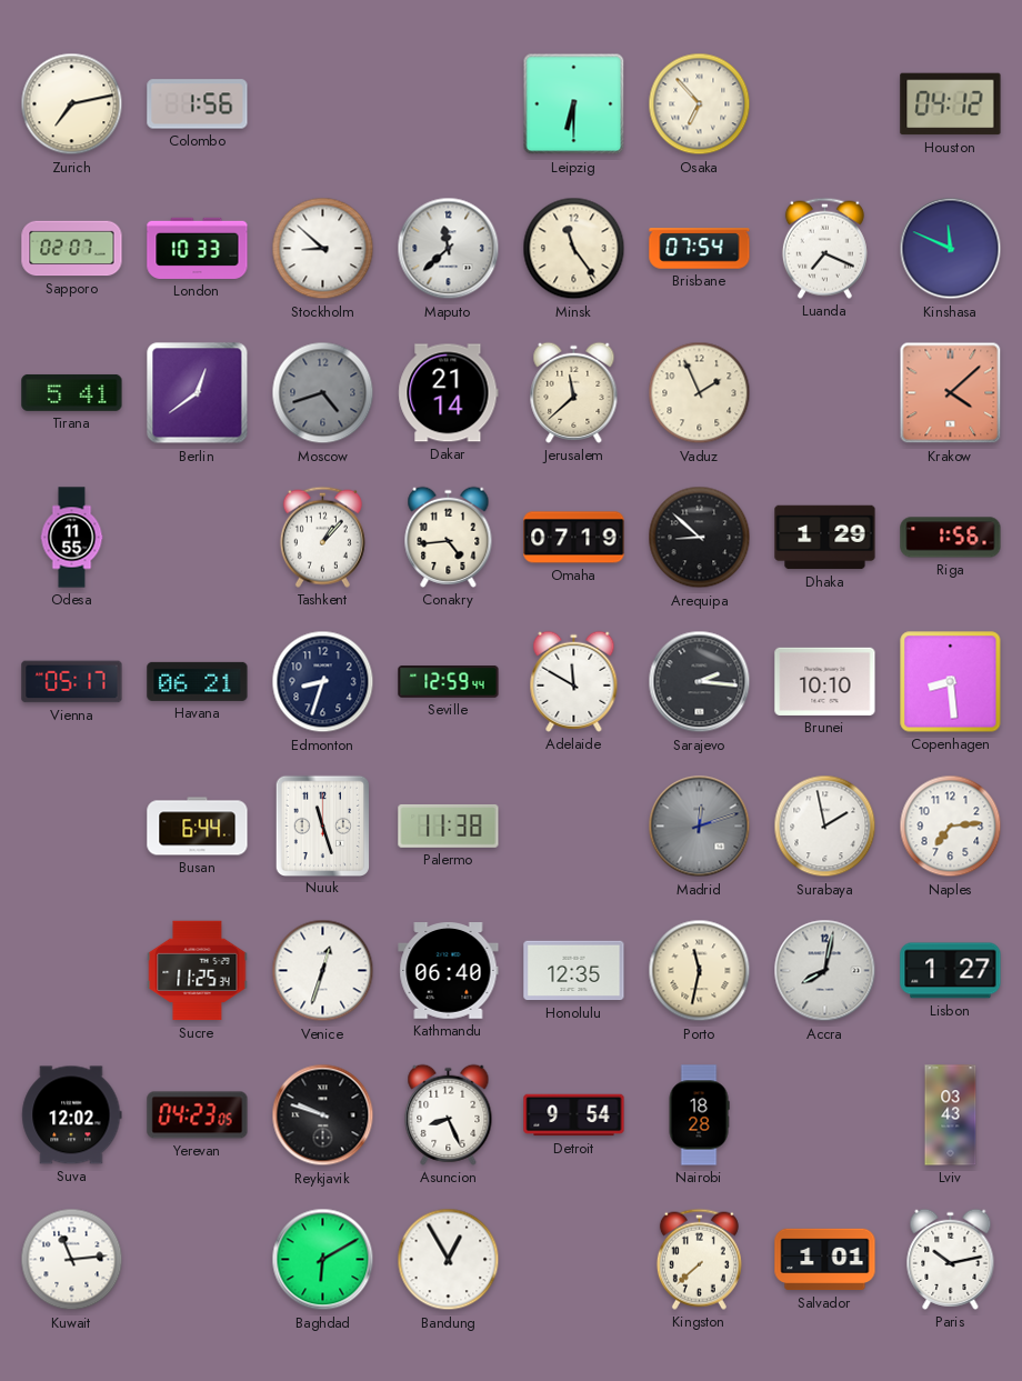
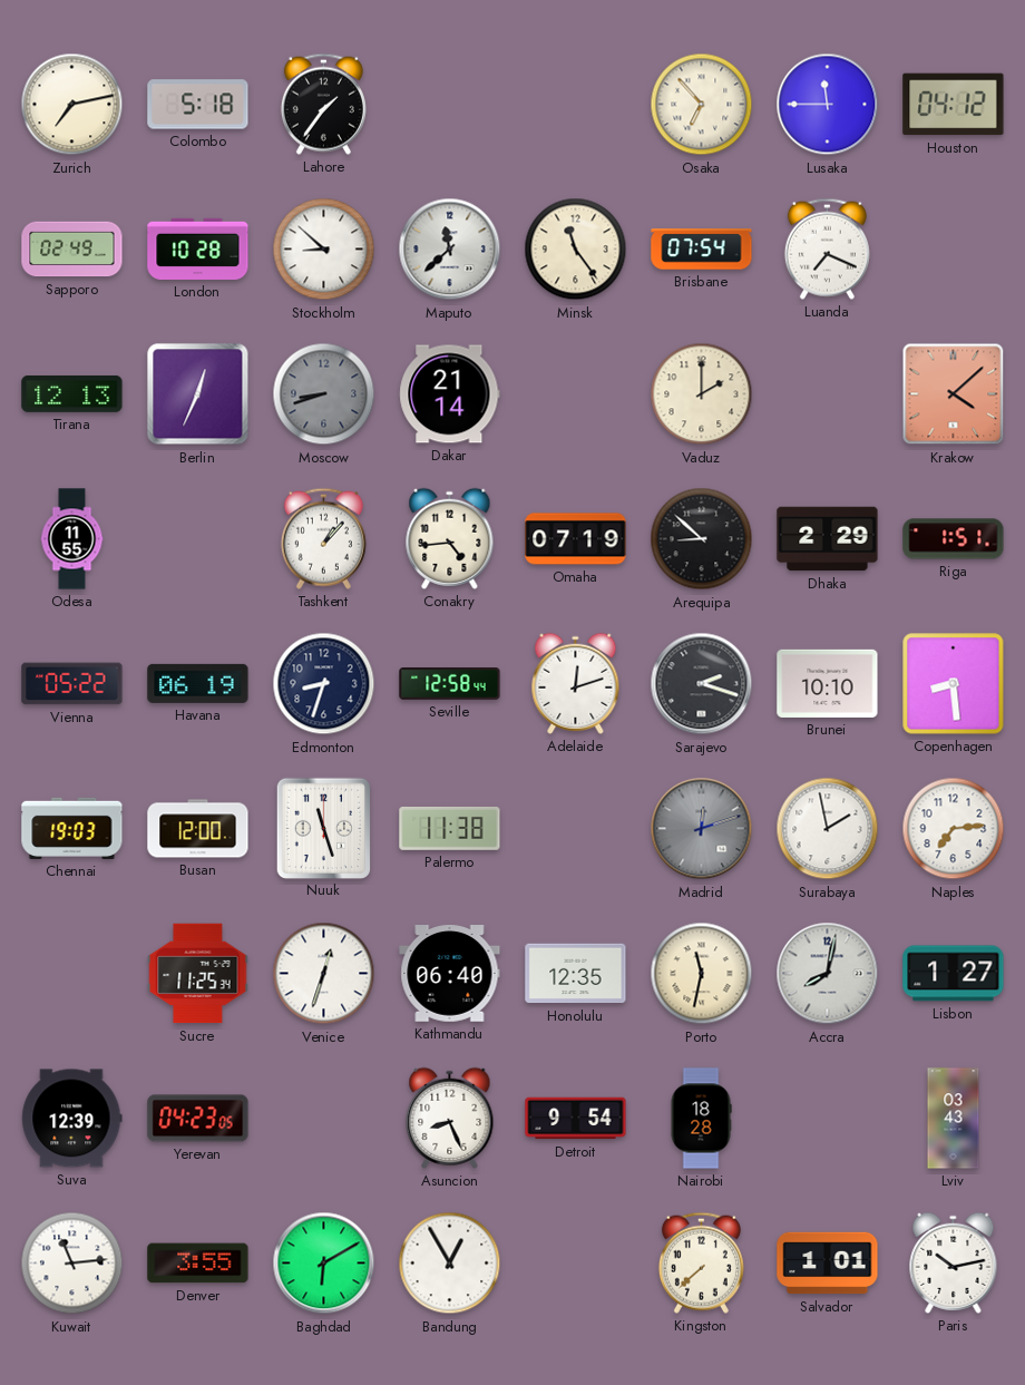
Colombo: 1:56 -> 5:18 (198, 105)
Lahore: none -> 1:36 (323, 104)
Leipzig: 6:30 -> none (574, 104)
Lusaka: none -> 11:45 (828, 105)
Sapporo: 02:07 -> 02:49 (72, 250)
London: 10:33 -> 10:28 (198, 248)
Kinshasa: 11:49 -> none (951, 249)
Tirana: 5:41 -> 12:13 (72, 393)
Berlin: 12:39 -> 12:34 (198, 394)
Moscow: 4:42 -> 8:42 (324, 394)
Jerusalem: 11:38 -> none (574, 392)
Vaduz: 1:56 -> 2:00 (702, 394)
Dhaka: 1:29 -> 2:29 (828, 539)
Riga: 1:56 -> 1:51 (954, 539)
Vienna: 05:17 -> 05:22 (72, 684)
Havana: 06:21 -> 06:19 (198, 683)
Seville: 12:59 -> 12:58 (450, 684)
Adelaide: 11:50 -> 12:12 (576, 683)
Sarajevo: 2:16 -> 2:18 (702, 684)
Chennai: none -> 19:03 (72, 828)
Busan: 6:44 -> 12:00 (198, 829)
Suva: 12:02 -> 12:39 (72, 1119)
Reykjavik: 9:48 -> none (323, 1115)
Denver: none -> 3:55 (198, 1264)
